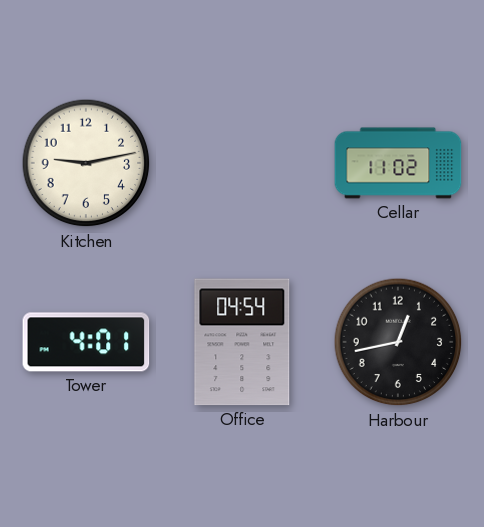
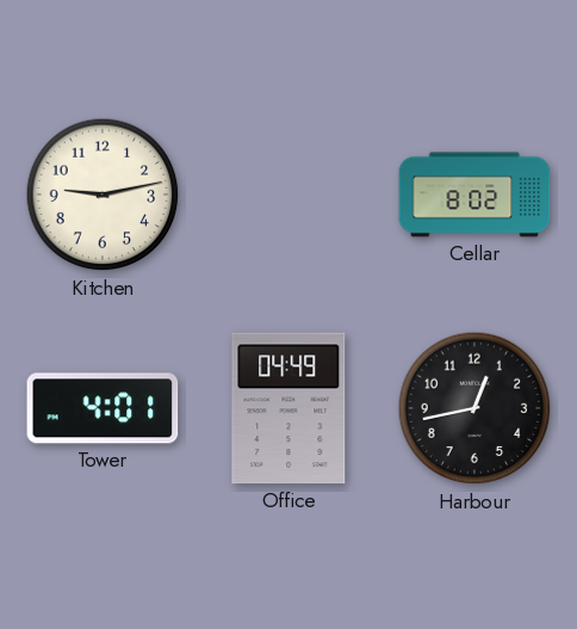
Cellar: 11:02 -> 8:02 (474, 195)
Office: 04:54 -> 04:49 (288, 408)
